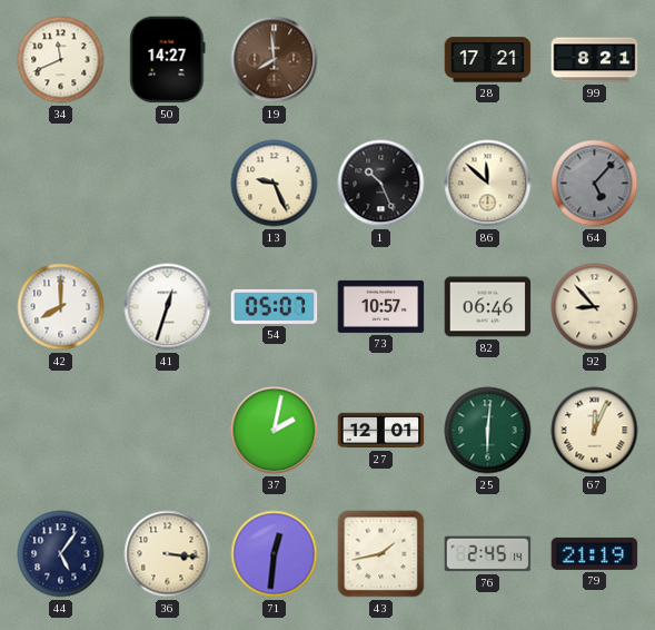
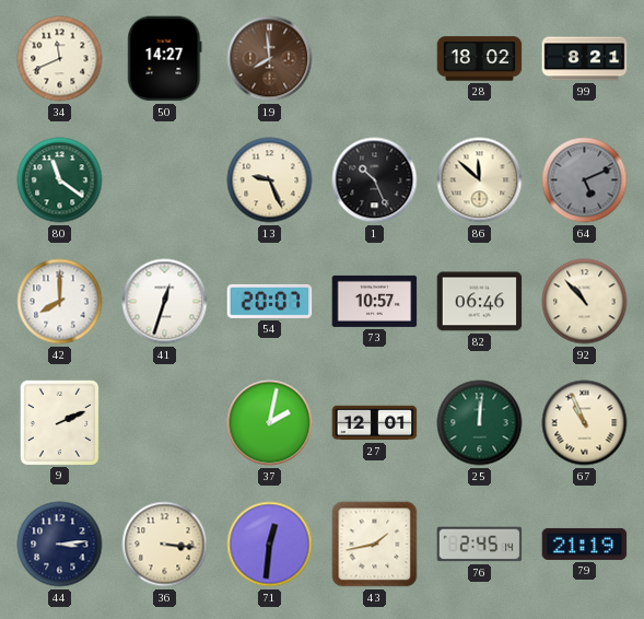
28: 17:21 -> 18:02 (480, 59)
80: none -> 11:21 (60, 180)
64: 5:07 -> 5:11 (585, 180)
54: 05:07 -> 20:07 (270, 301)
92: 8:53 -> 10:53 (585, 302)
9: none -> 2:11 (59, 422)
25: 6:01 -> 12:01 (480, 423)
67: 12:04 -> 10:56 (585, 423)
44: 5:06 -> 3:14 (60, 545)
